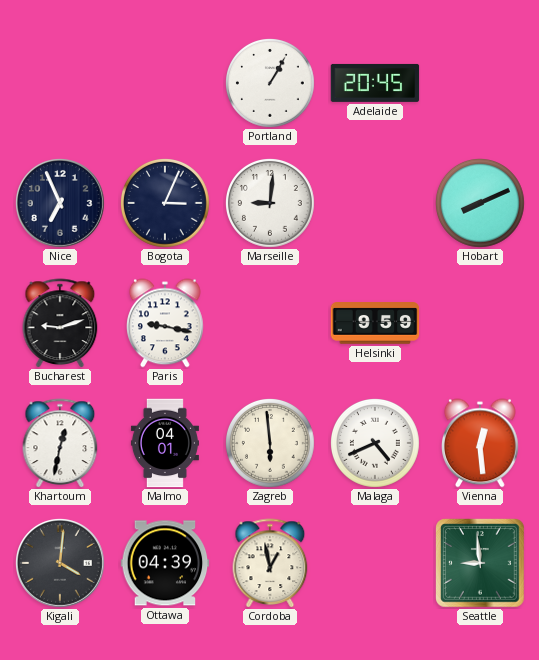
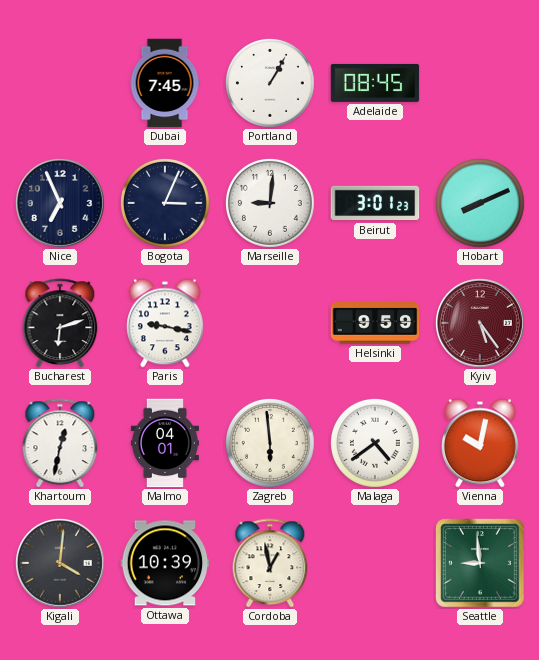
Dubai: none -> 7:45 (165, 83)
Adelaide: 20:45 -> 08:45 (375, 83)
Beirut: none -> 3:01 (375, 203)
Bucharest: 9:12 -> 6:12 (60, 323)
Kyiv: none -> 5:24 (481, 324)
Malaga: 4:41 -> 4:39 (376, 444)
Vienna: 12:29 -> 10:02 (481, 443)
Ottawa: 04:39 -> 10:39 (165, 563)
